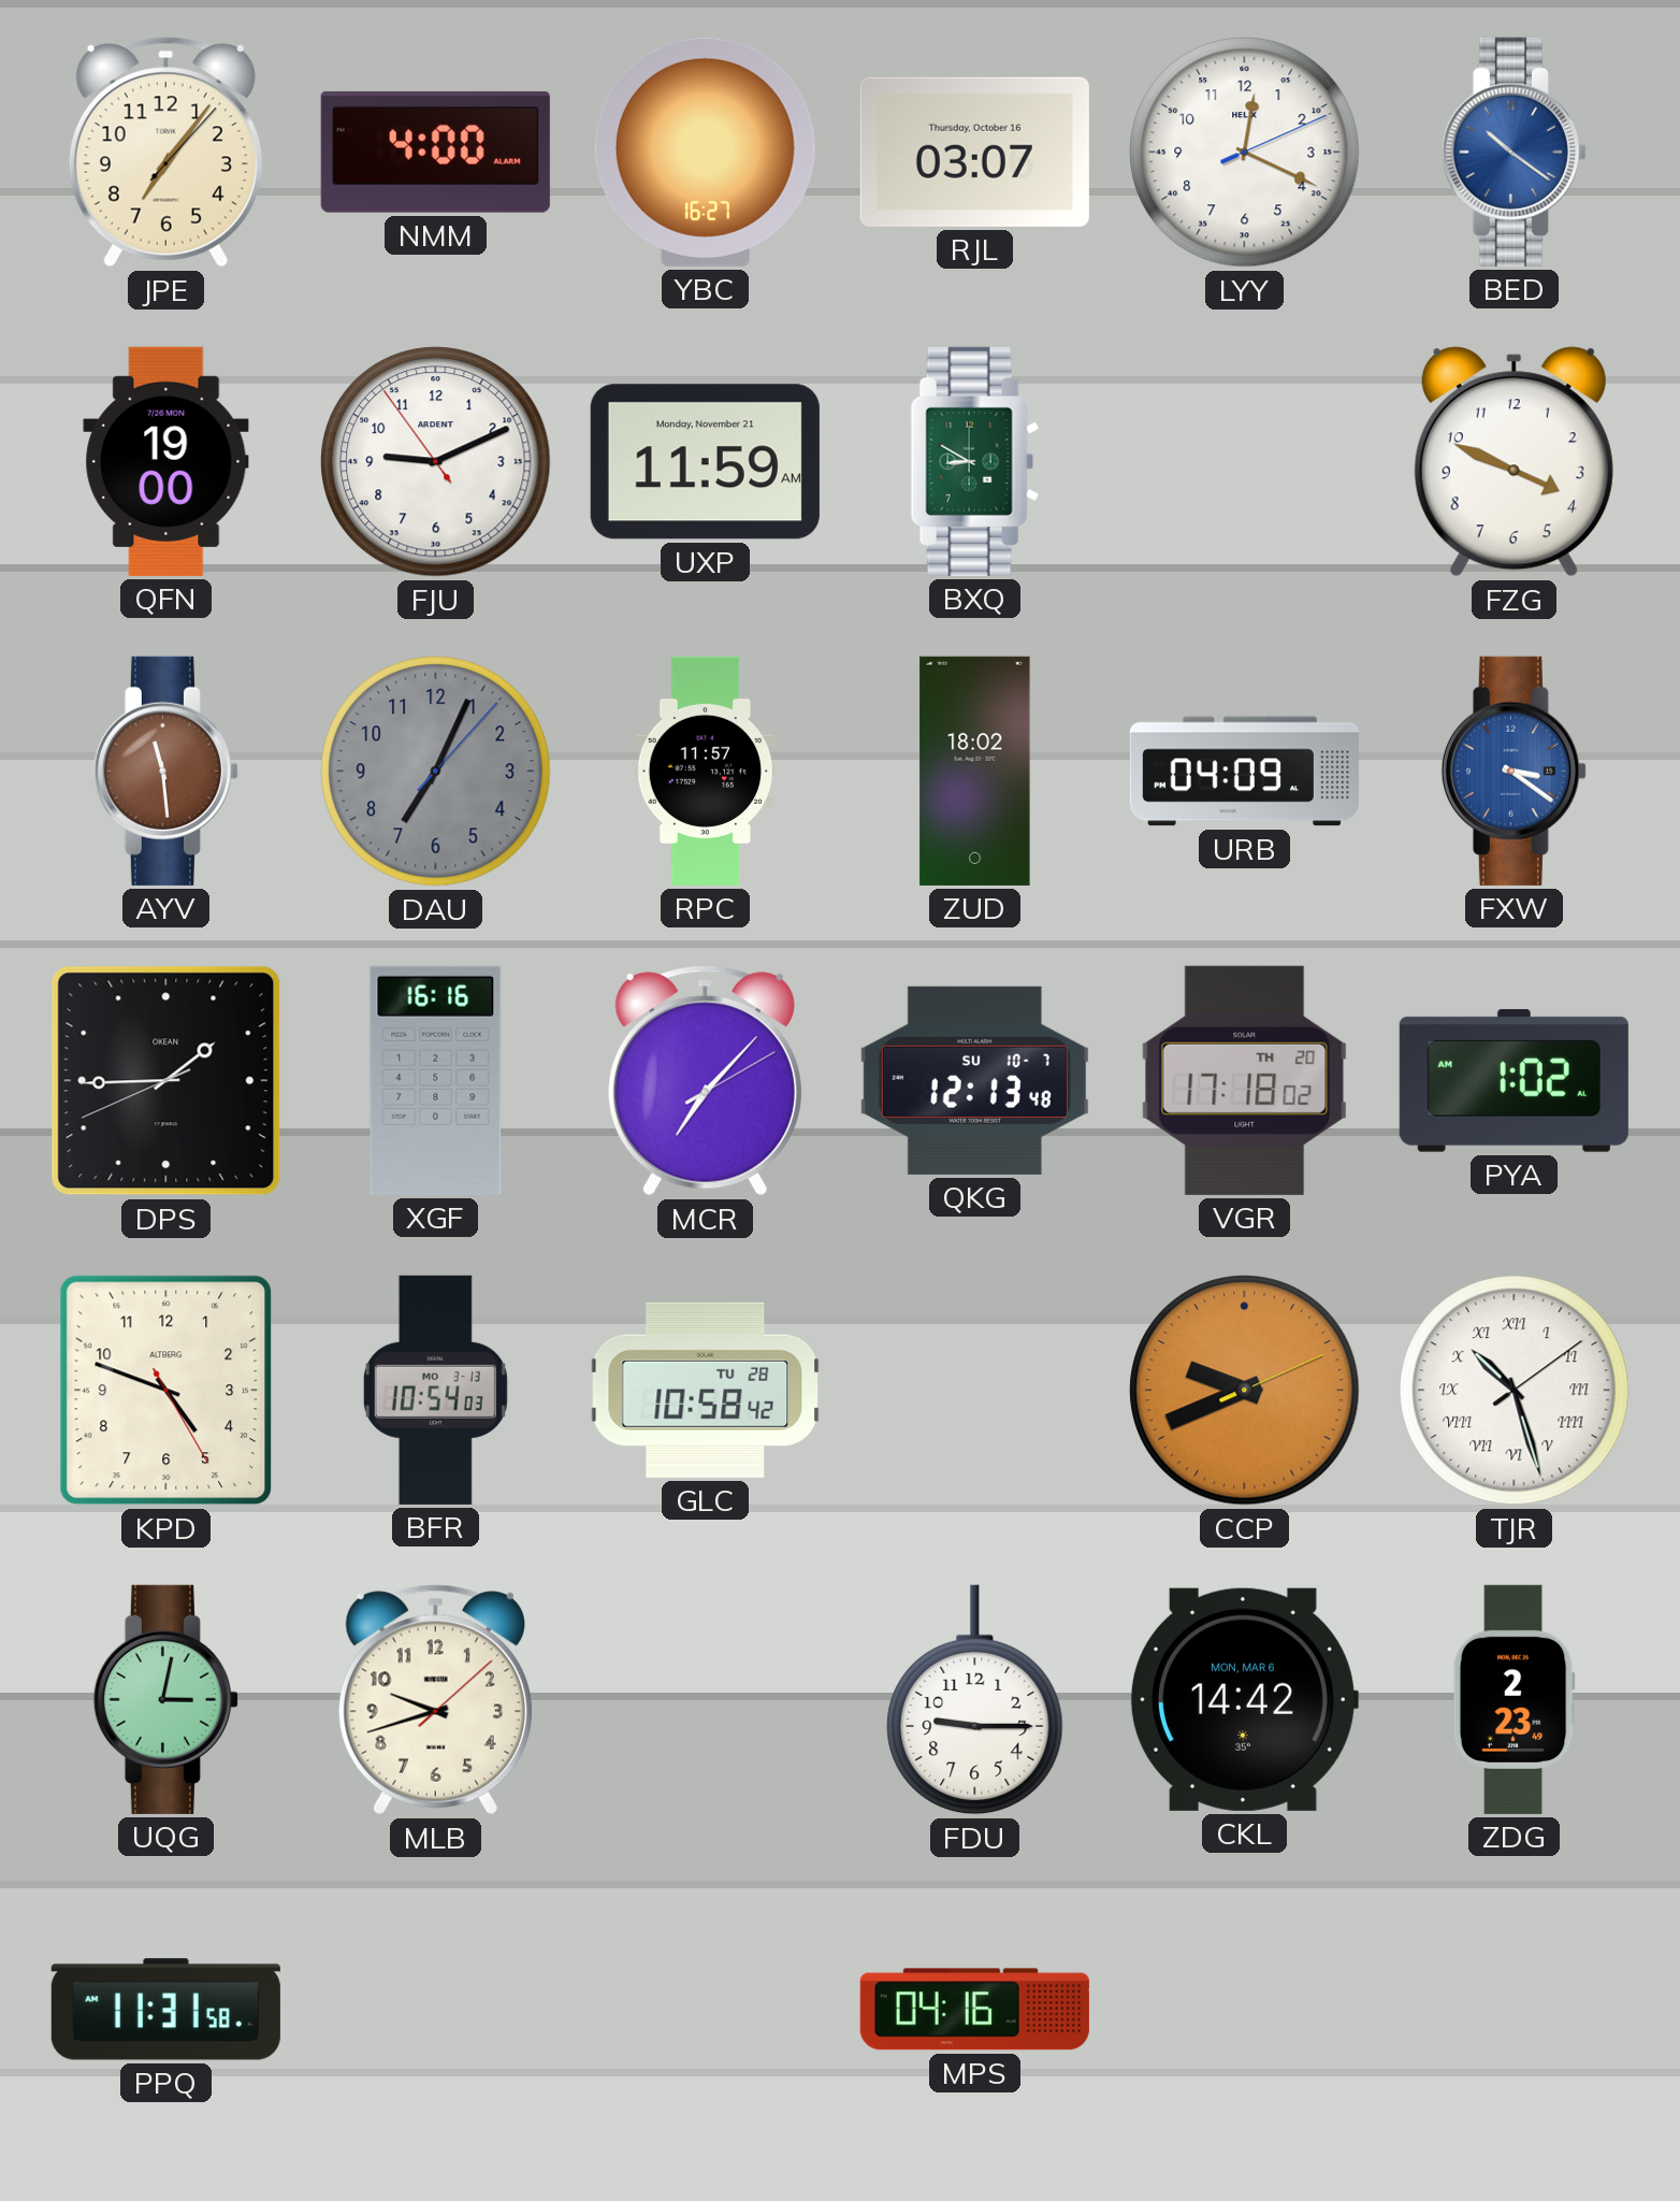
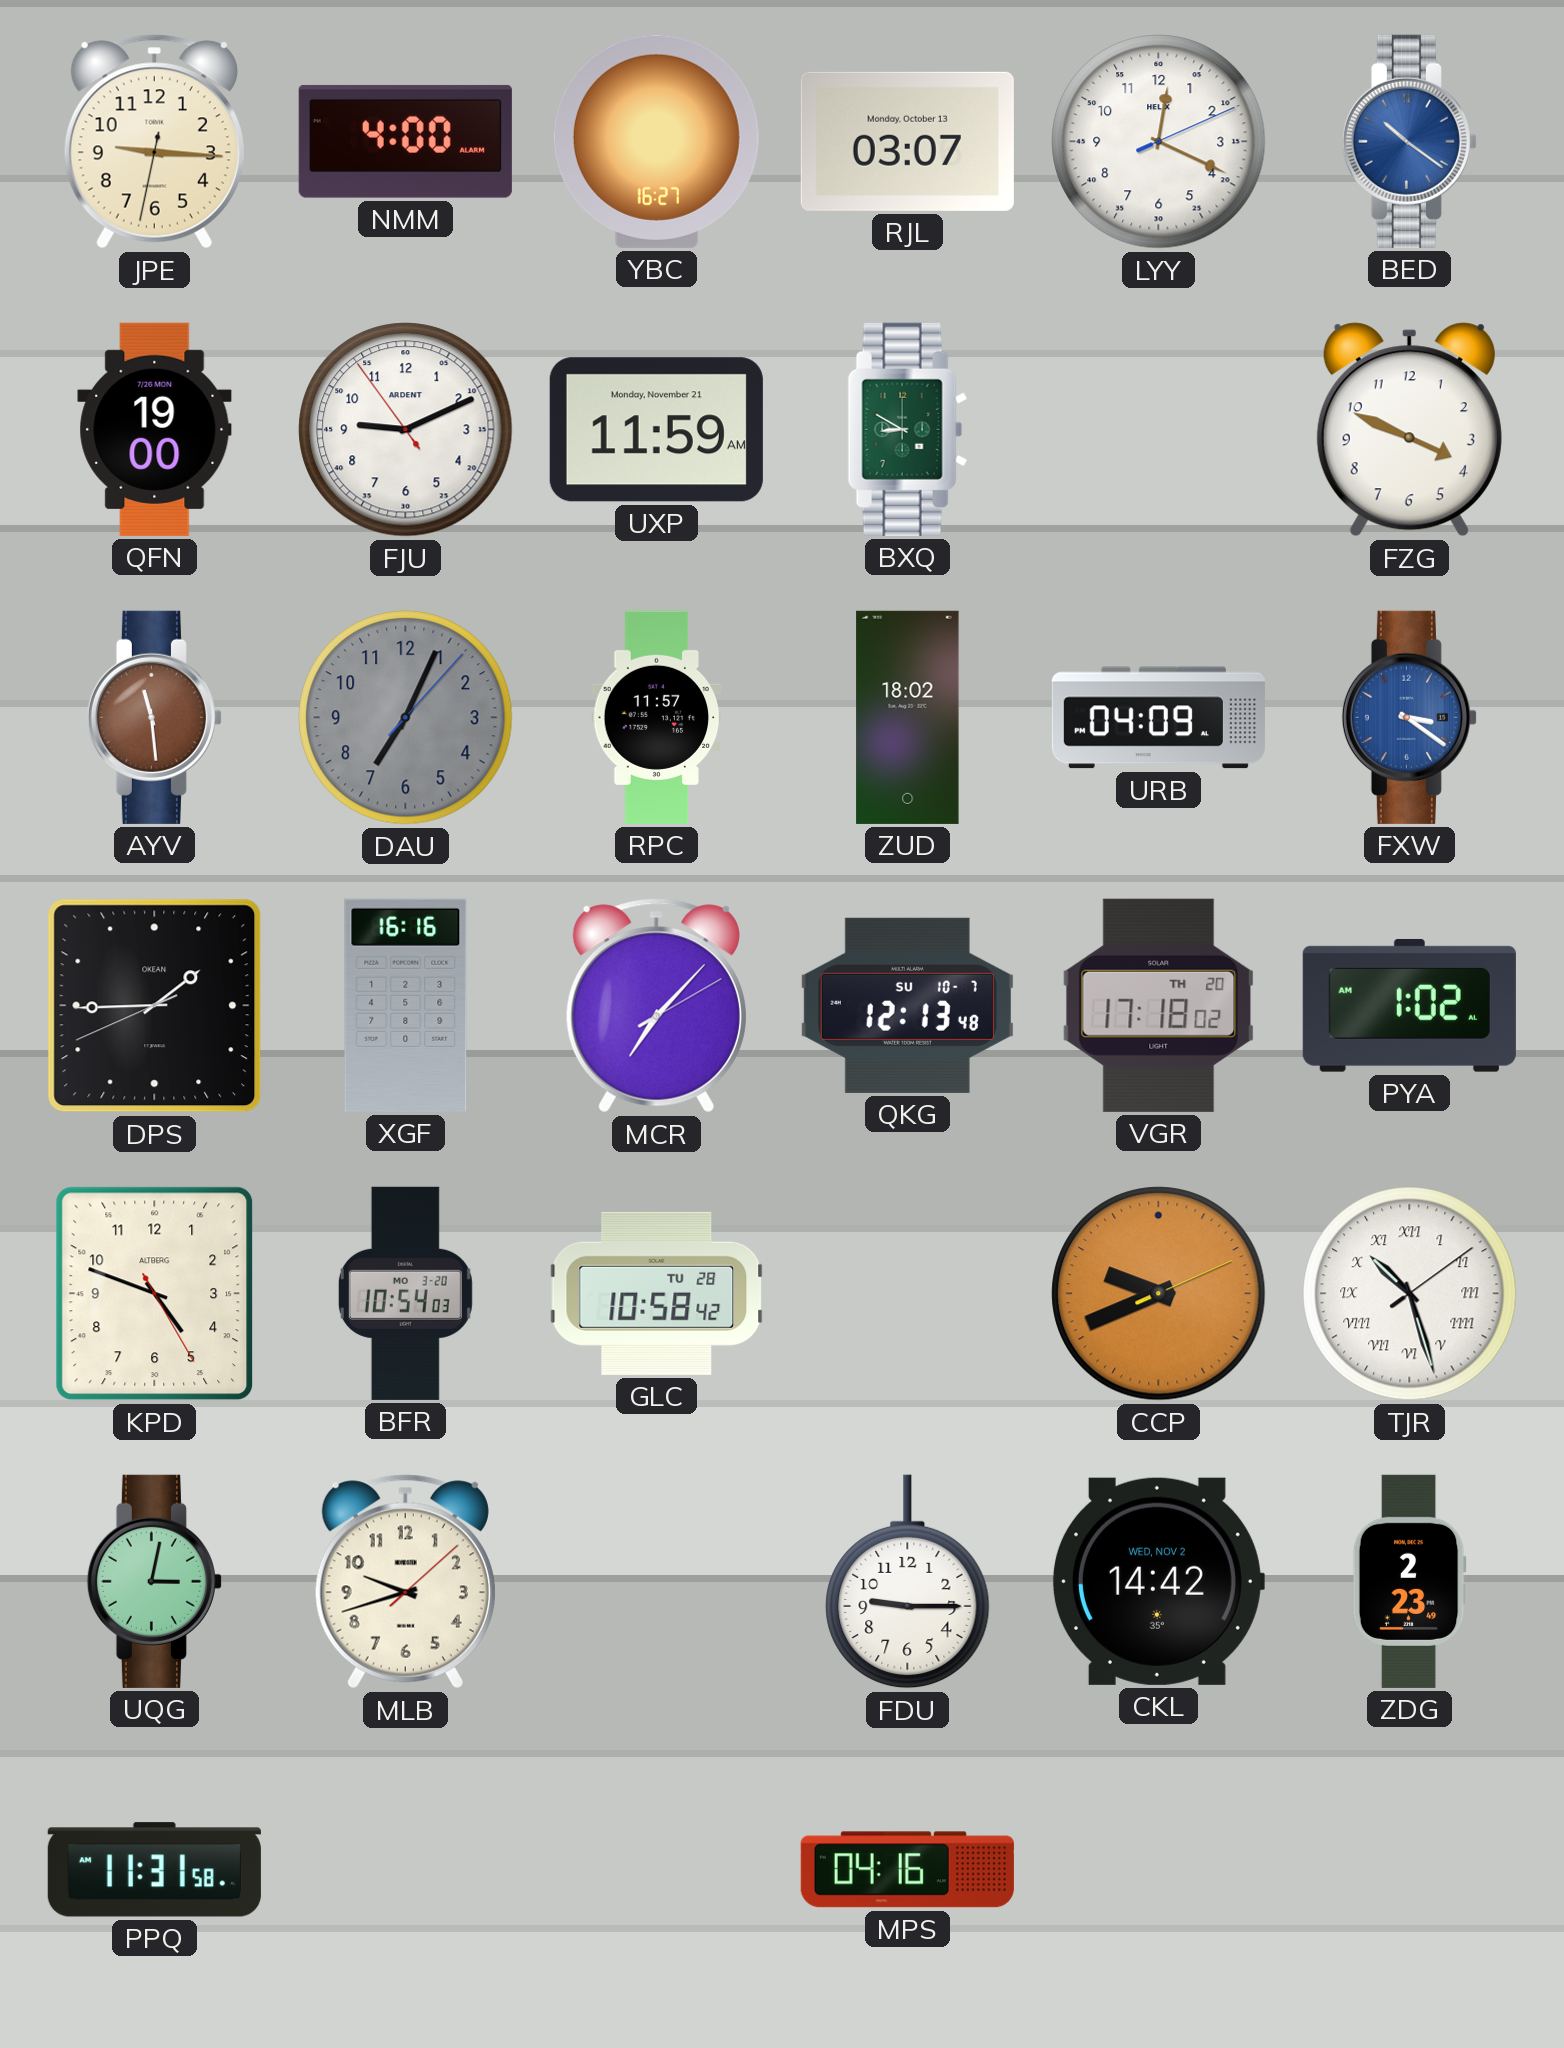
JPE: 7:06 -> 9:15 (154, 142)
RJL date: Thursday, October 16 -> Monday, October 13 (907, 141)
BFR date: MO 3-13 -> MO 3-20 (405, 1293)
CKL date: MON, MAR 6 -> WED, NOV 2 (1158, 1581)
